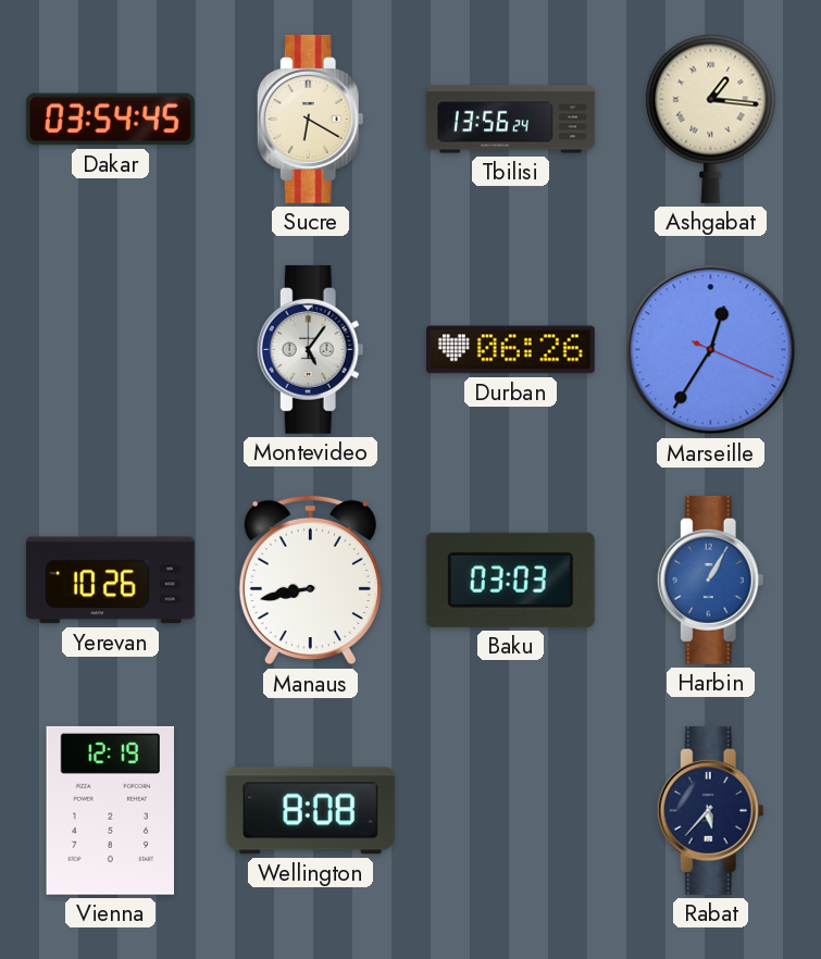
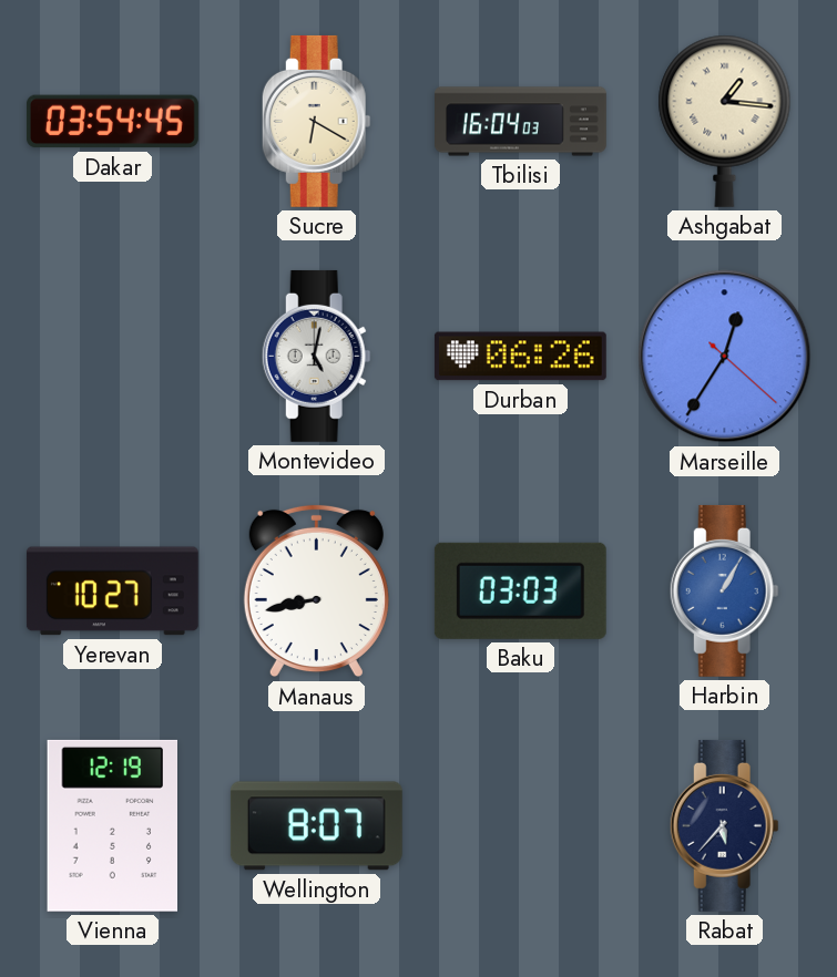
Tbilisi: 13:56 -> 16:04 (521, 122)
Montevideo: 5:06 -> 5:02 (316, 356)
Marseille: 12:35:19 -> 12:35:22 (725, 357)
Yerevan: 10:26 -> 10:27 (112, 592)
Wellington: 8:08 -> 8:07 (316, 826)
